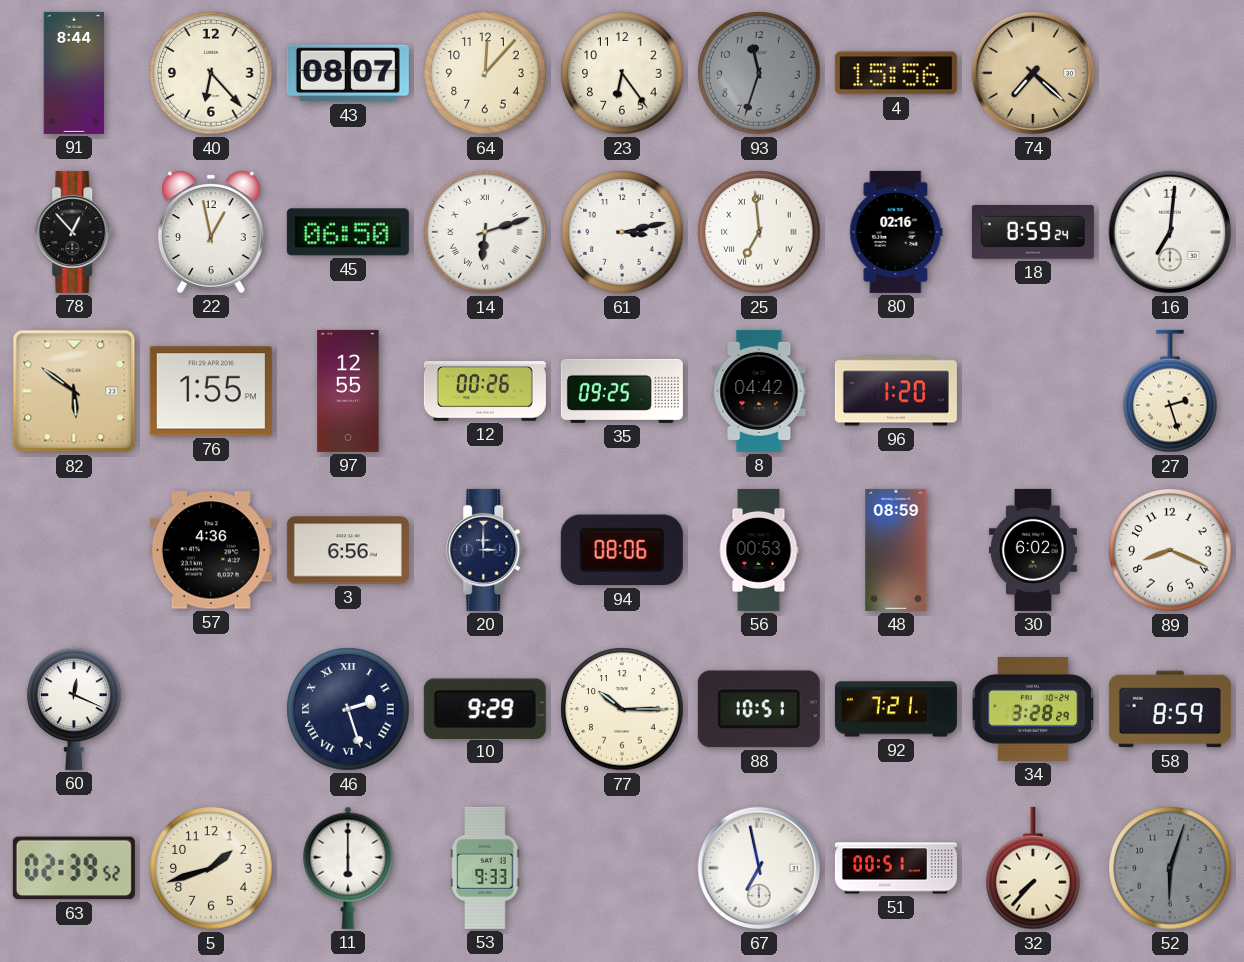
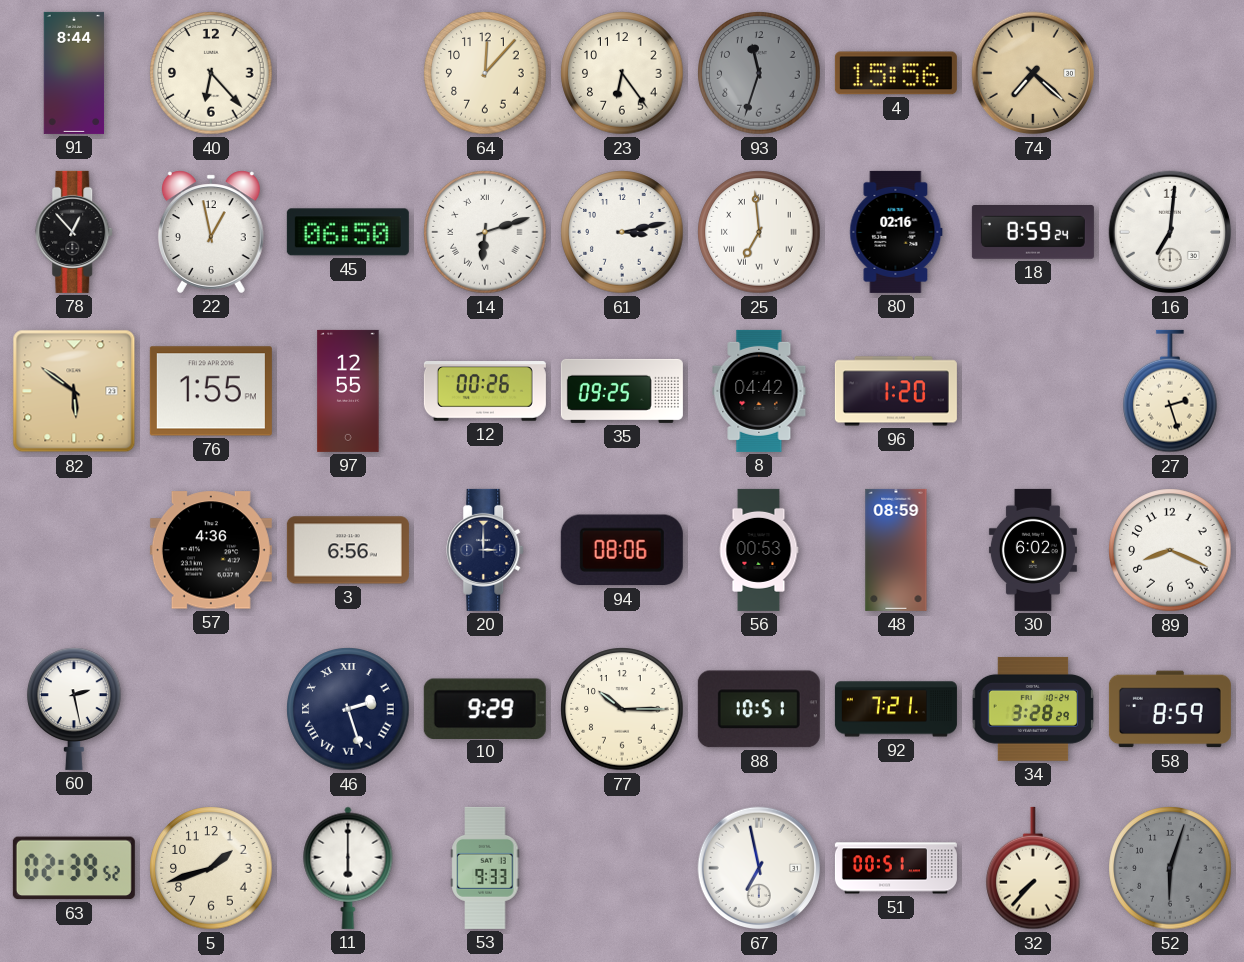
43: 08:07 -> none (348, 73)
60: 12:19 -> 2:28 (74, 709)
